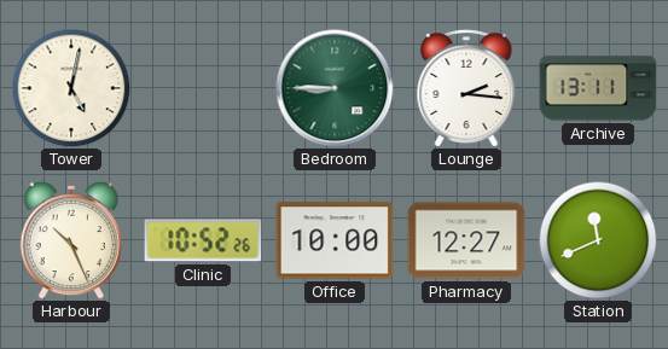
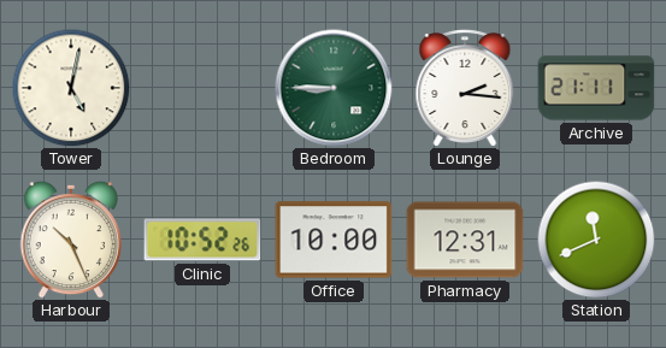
Archive: 13:11 -> 21:11 (596, 88)
Pharmacy: 12:27 -> 12:31 (465, 240)
